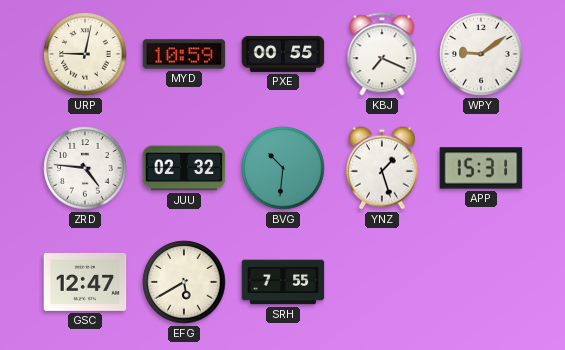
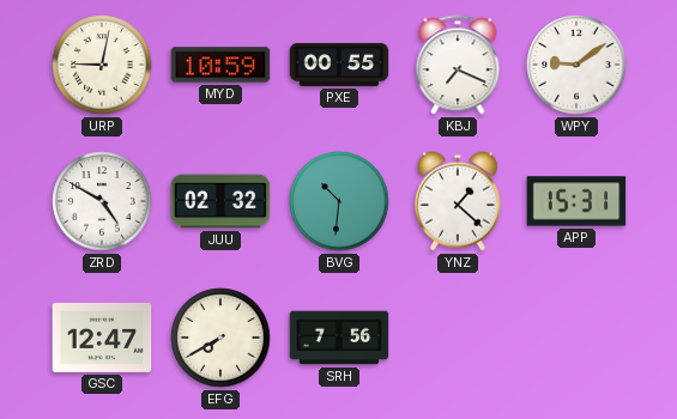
ZRD: 4:46 -> 4:50 (102, 201)
YNZ: 1:27 -> 1:22 (458, 201)
EFG: 5:40 -> 7:40 (220, 338)
SRH: 7:55 -> 7:56 (339, 338)
